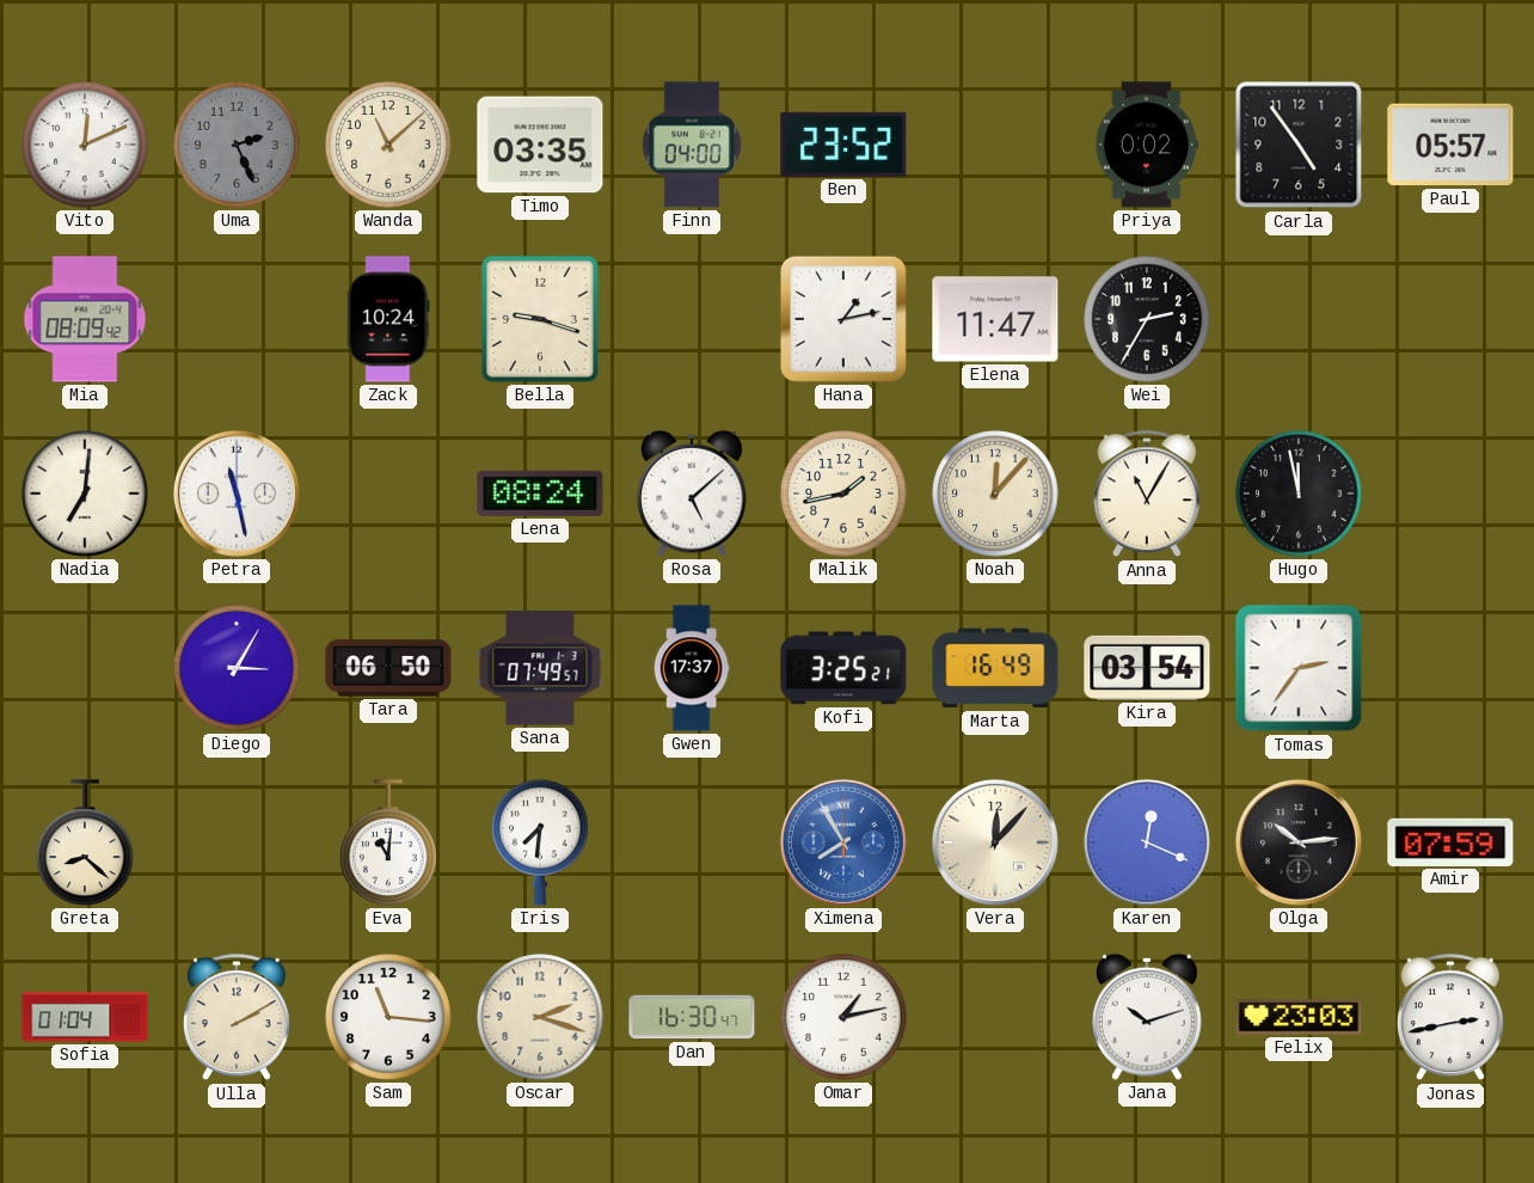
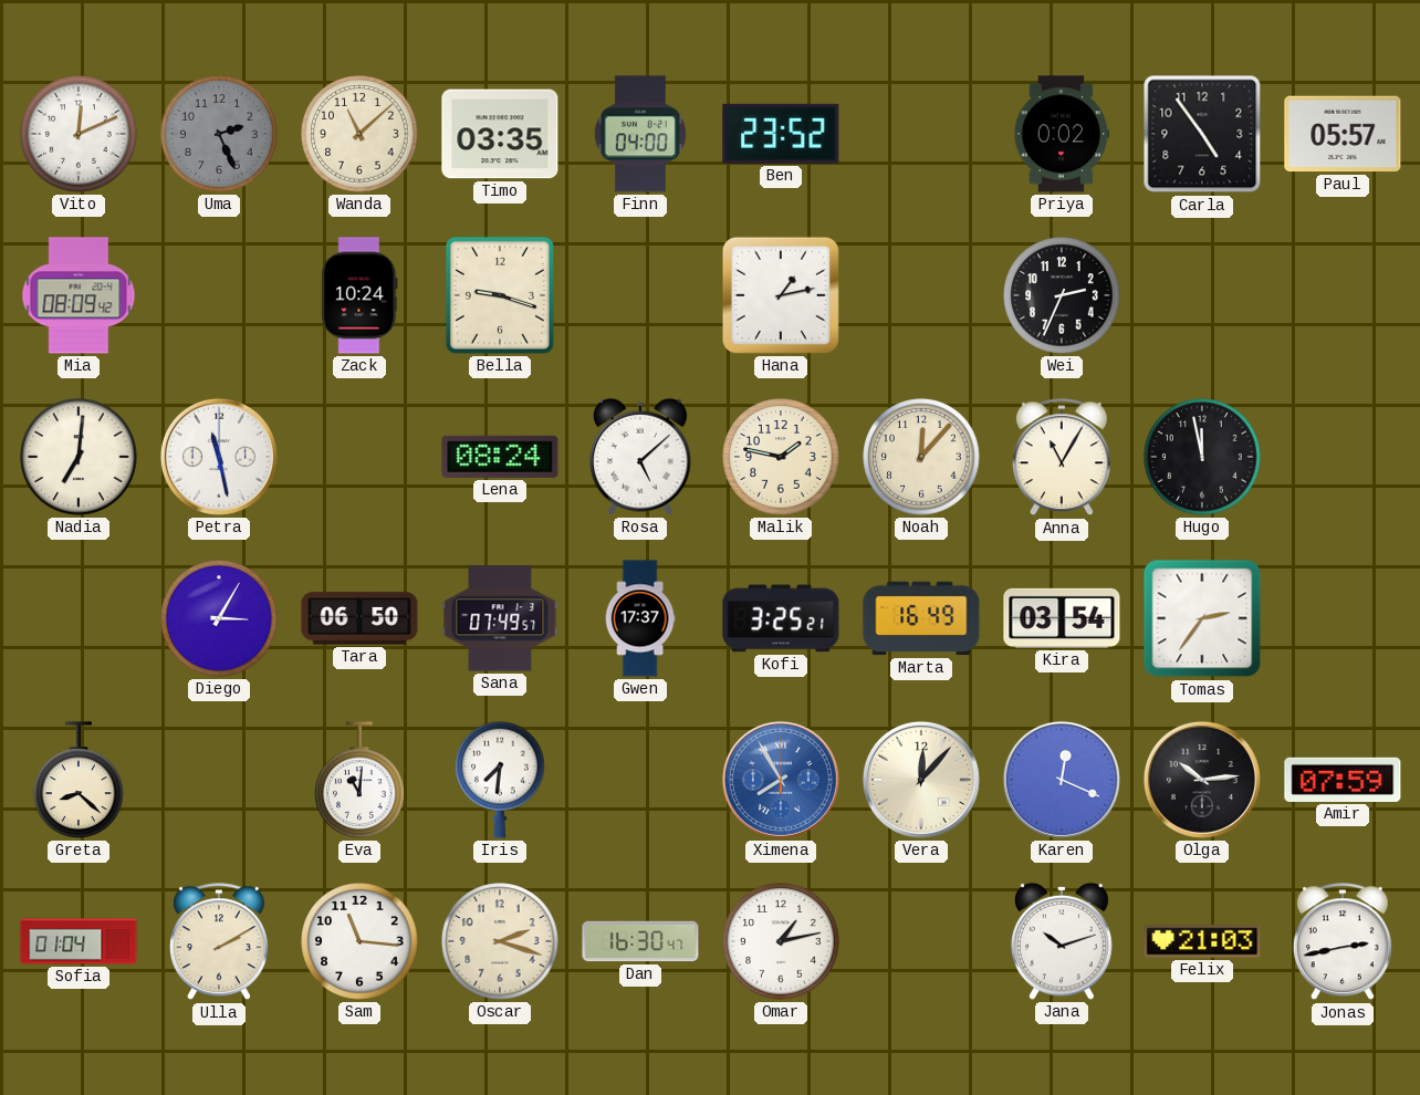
Elena: 11:47 -> none (995, 319)
Wei: 2:35 -> 2:34 (1062, 295)
Malik: 1:43 -> 1:47 (781, 457)
Felix: 23:03 -> 21:03 (1202, 941)
